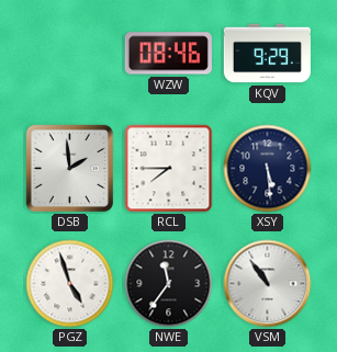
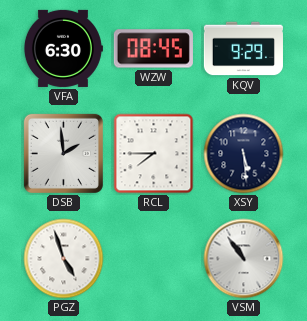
VFA: none -> 6:30 (63, 48)
WZW: 08:46 -> 08:45 (153, 49)
NWE: 11:36 -> none (169, 284)
